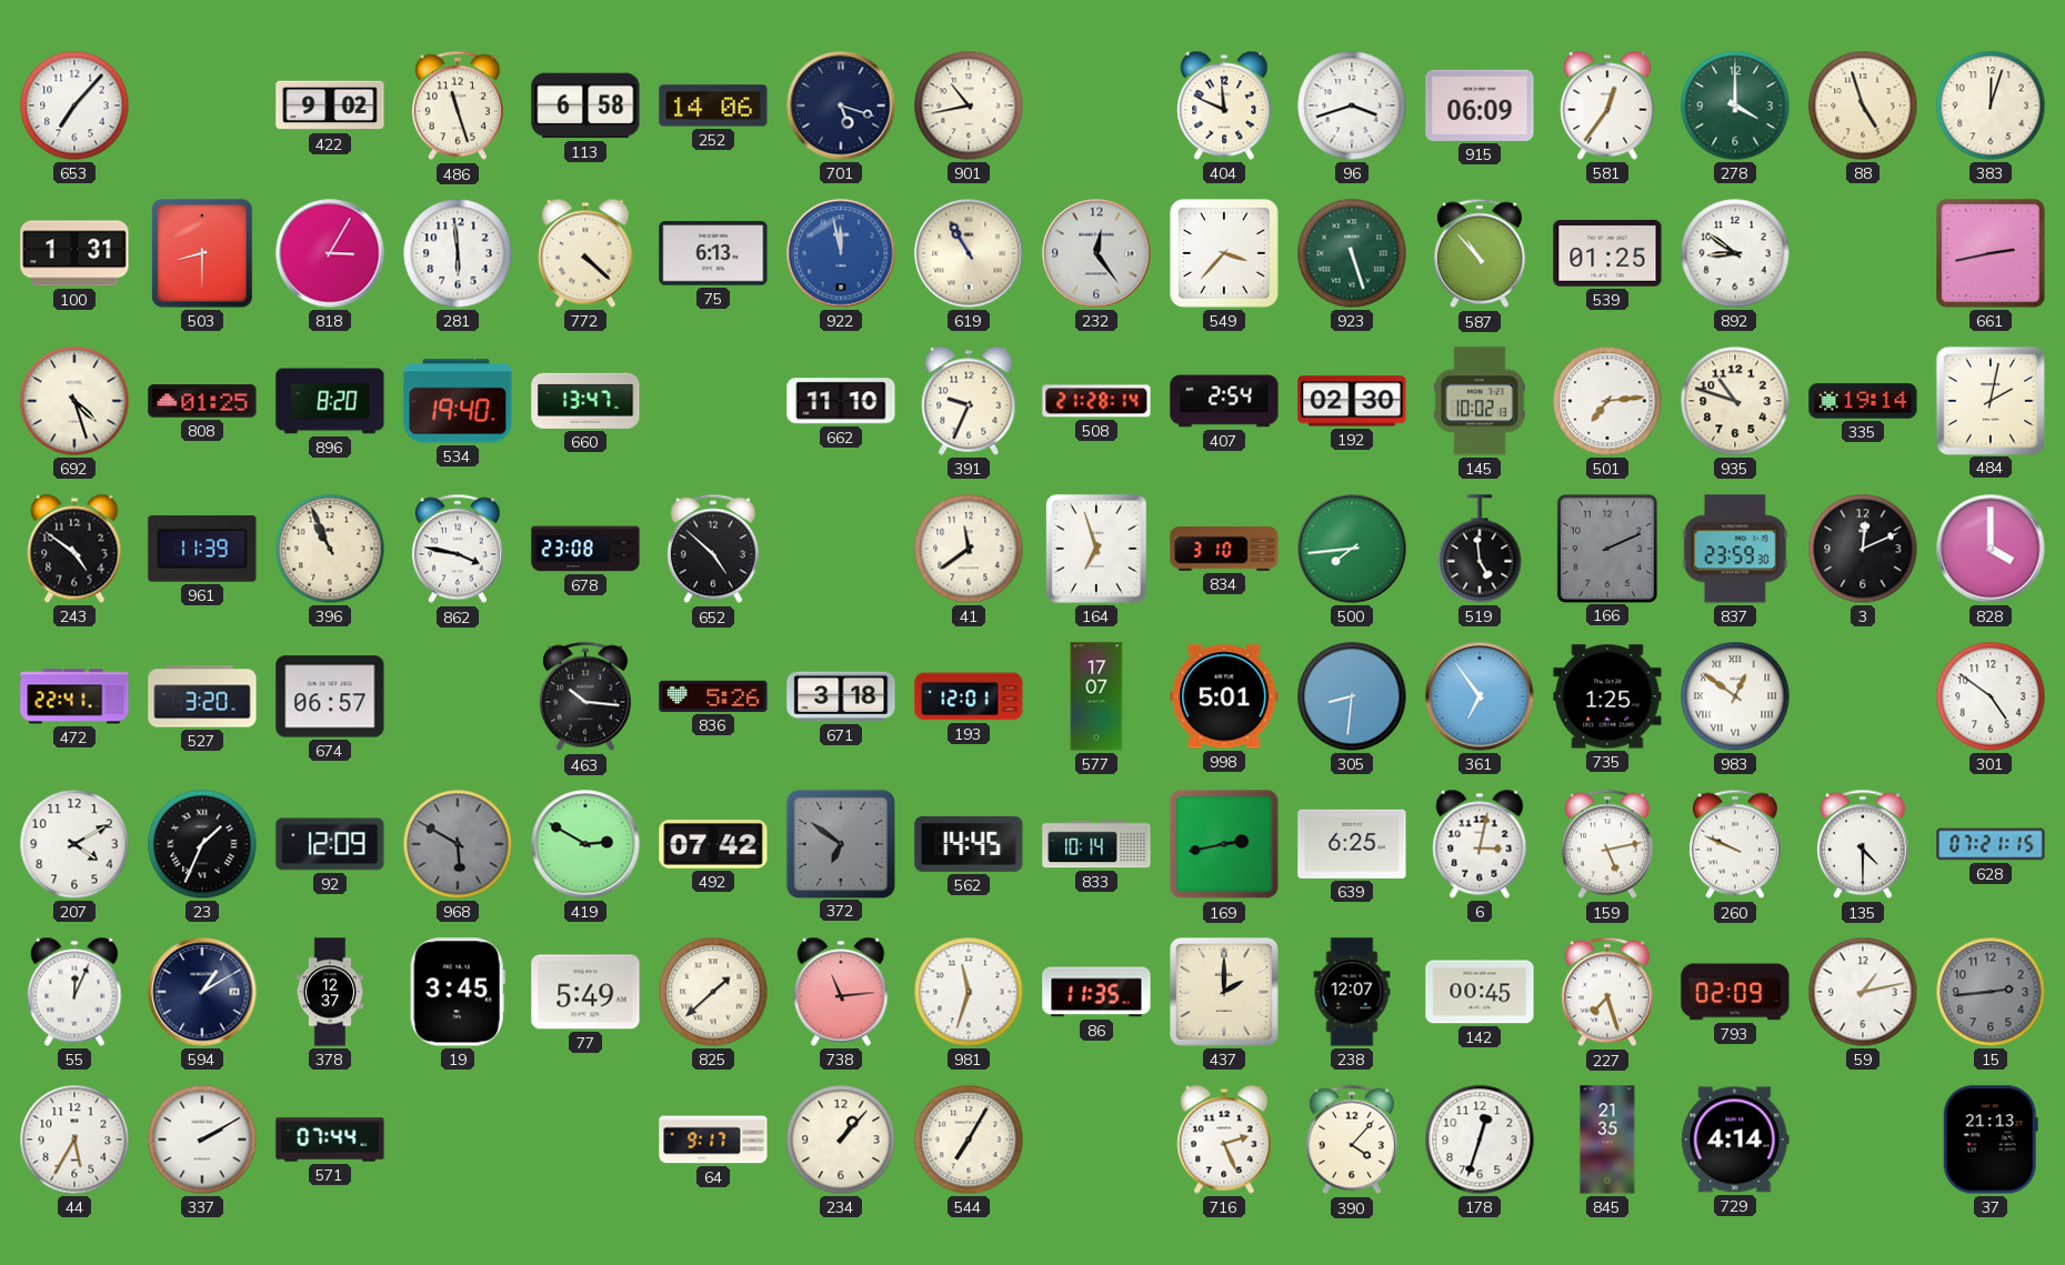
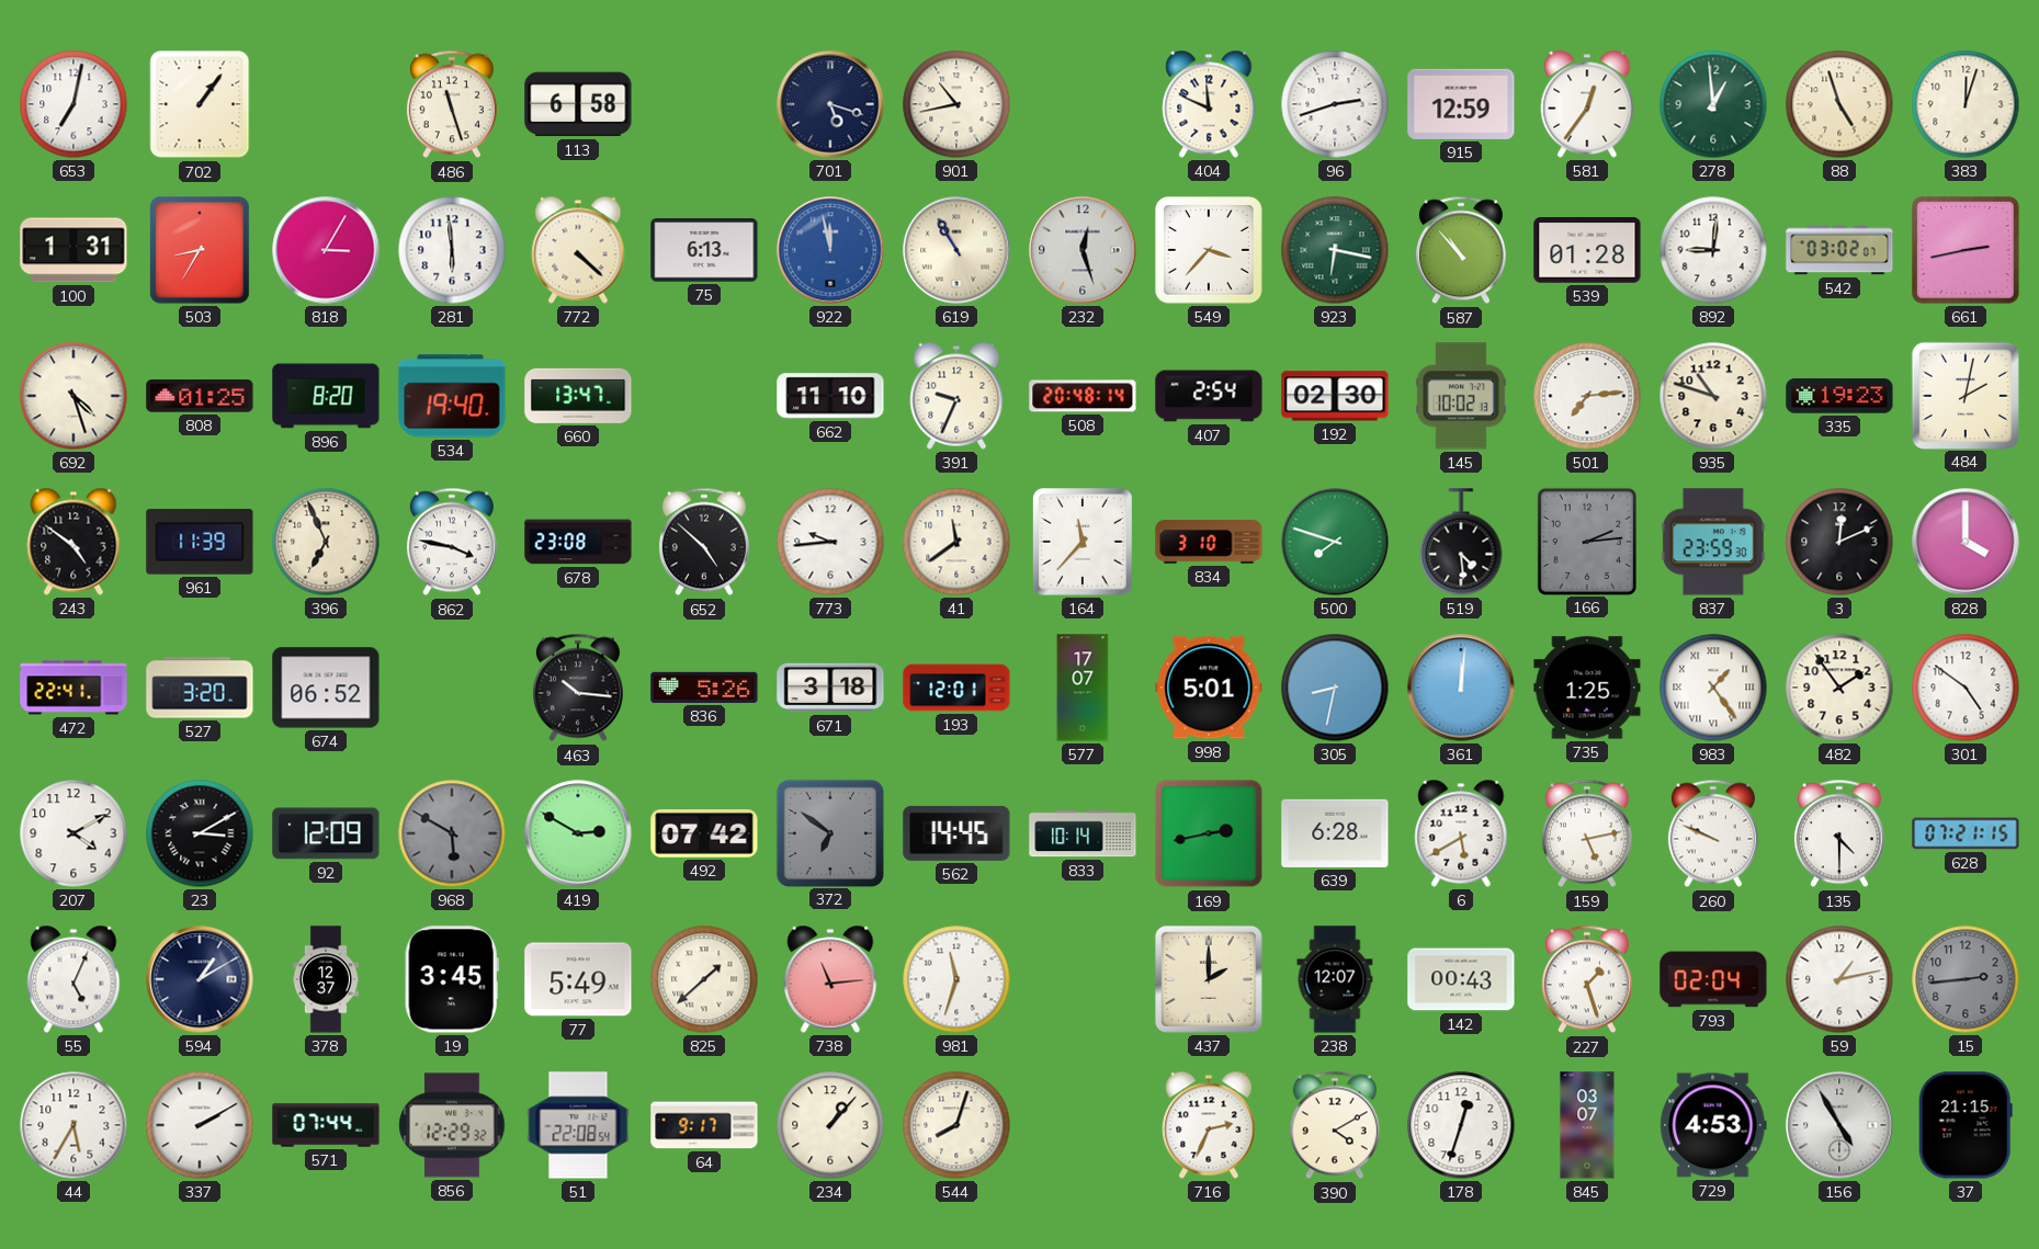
653: 7:07 -> 7:02 (73, 104)
702: none -> 1:06 (200, 104)
422: 9:02 -> none (330, 106)
252: 14:06 -> none (713, 106)
96: 3:42 -> 2:42 (1335, 104)
915: 06:09 -> 12:59 (1461, 104)
278: 4:00 -> 12:59 (1713, 104)
503: 8:30 -> 8:35 (201, 251)
232: 12:24 -> 12:27 (1083, 250)
923: 5:27 -> 6:17 (1335, 250)
539: 01:25 -> 01:28 (1587, 250)
892: 8:51 -> 9:01 (1713, 250)
542: none -> 03:02 (1839, 250)
508: 21:28 -> 20:48 (1083, 396)
335: 19:14 -> 19:23 (1839, 396)
396: 10:56 -> 6:56 (326, 542)
773: none -> 9:44 (830, 542)
164: 6:57 -> 11:37 (1084, 543)
500: 7:44 -> 7:48 (1335, 542)
519: 4:59 -> 4:29 (1461, 542)
166: 2:11 -> 2:14 (1586, 541)
674: 06:57 -> 06:52 (326, 688)
305: 8:31 -> 8:32 (1335, 688)
361: 6:54 -> 12:01 (1461, 688)
983: 12:51 -> 1:24 (1713, 688)
482: none -> 1:54 (1839, 688)
23: 1:34 -> 3:10 (200, 833)
639: 6:25 -> 6:28 (1335, 833)
6: 3:02 -> 5:40 (1461, 833)
55: 12:04 -> 5:04 (73, 979)
86: 11:35 -> none (1096, 992)
142: 00:45 -> 00:43 (1461, 979)
227: 7:27 -> 1:27 (1587, 979)
793: 02:09 -> 02:04 (1713, 979)
856: none -> 12:29 (452, 1125)
51: none -> 22:08 (578, 1125)
544: 7:05 -> 8:03 (956, 1125)
716: 2:26 -> 2:34 (1209, 1125)
390: 4:07 -> 4:10 (1335, 1125)
845: 21:35 -> 03:07 (1587, 1125)
729: 4:14 -> 4:53 (1713, 1125)
156: none -> 4:55 (1839, 1125)
37: 21:13 -> 21:15 (1966, 1125)
